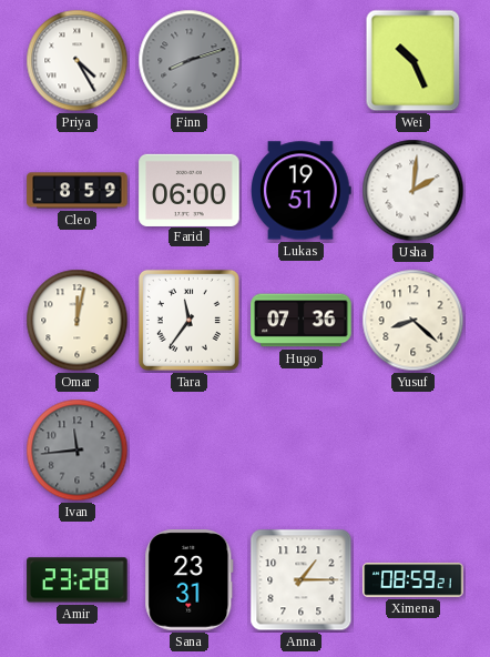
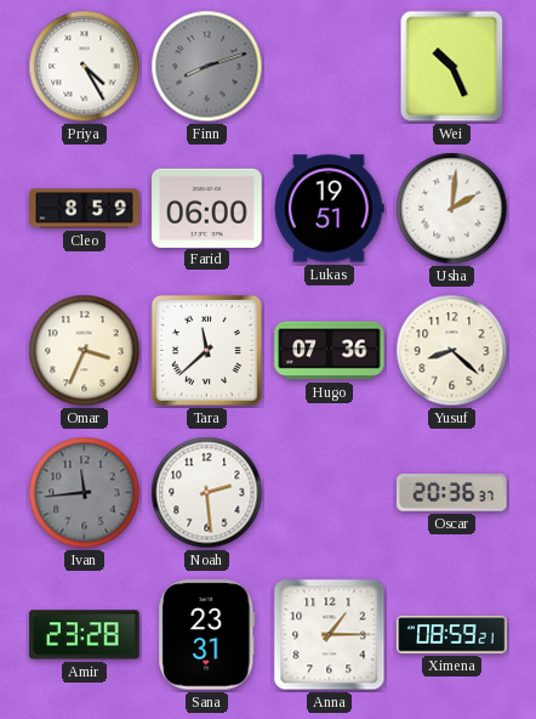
Omar: 12:02 -> 3:34 (85, 351)
Tara: 11:36 -> 11:38 (206, 350)
Noah: none -> 2:29 (207, 493)
Oscar: none -> 20:36 (452, 493)
